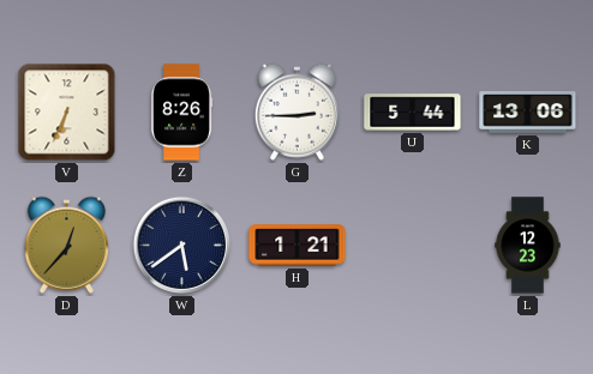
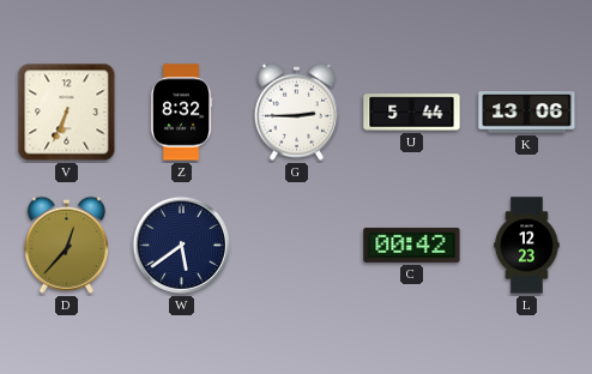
Z: 8:26 -> 8:32 (181, 113)
H: 1:21 -> none (298, 246)
C: none -> 00:42 (412, 245)
